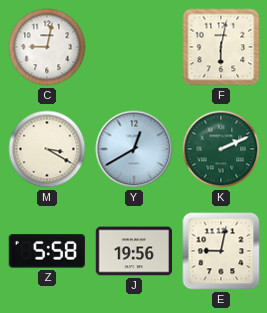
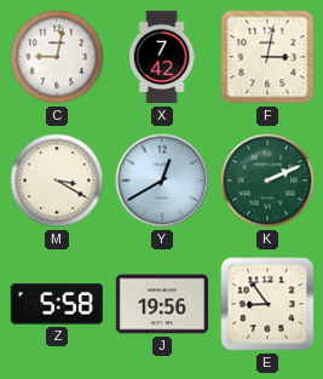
X: none -> 7:42 (162, 57)
F: 6:02 -> 3:02 (267, 57)
E: 9:02 -> 8:54 (267, 304)
